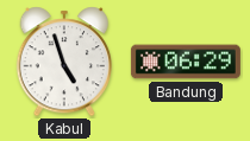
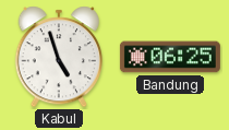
Bandung: 06:29 -> 06:25 (170, 57)
